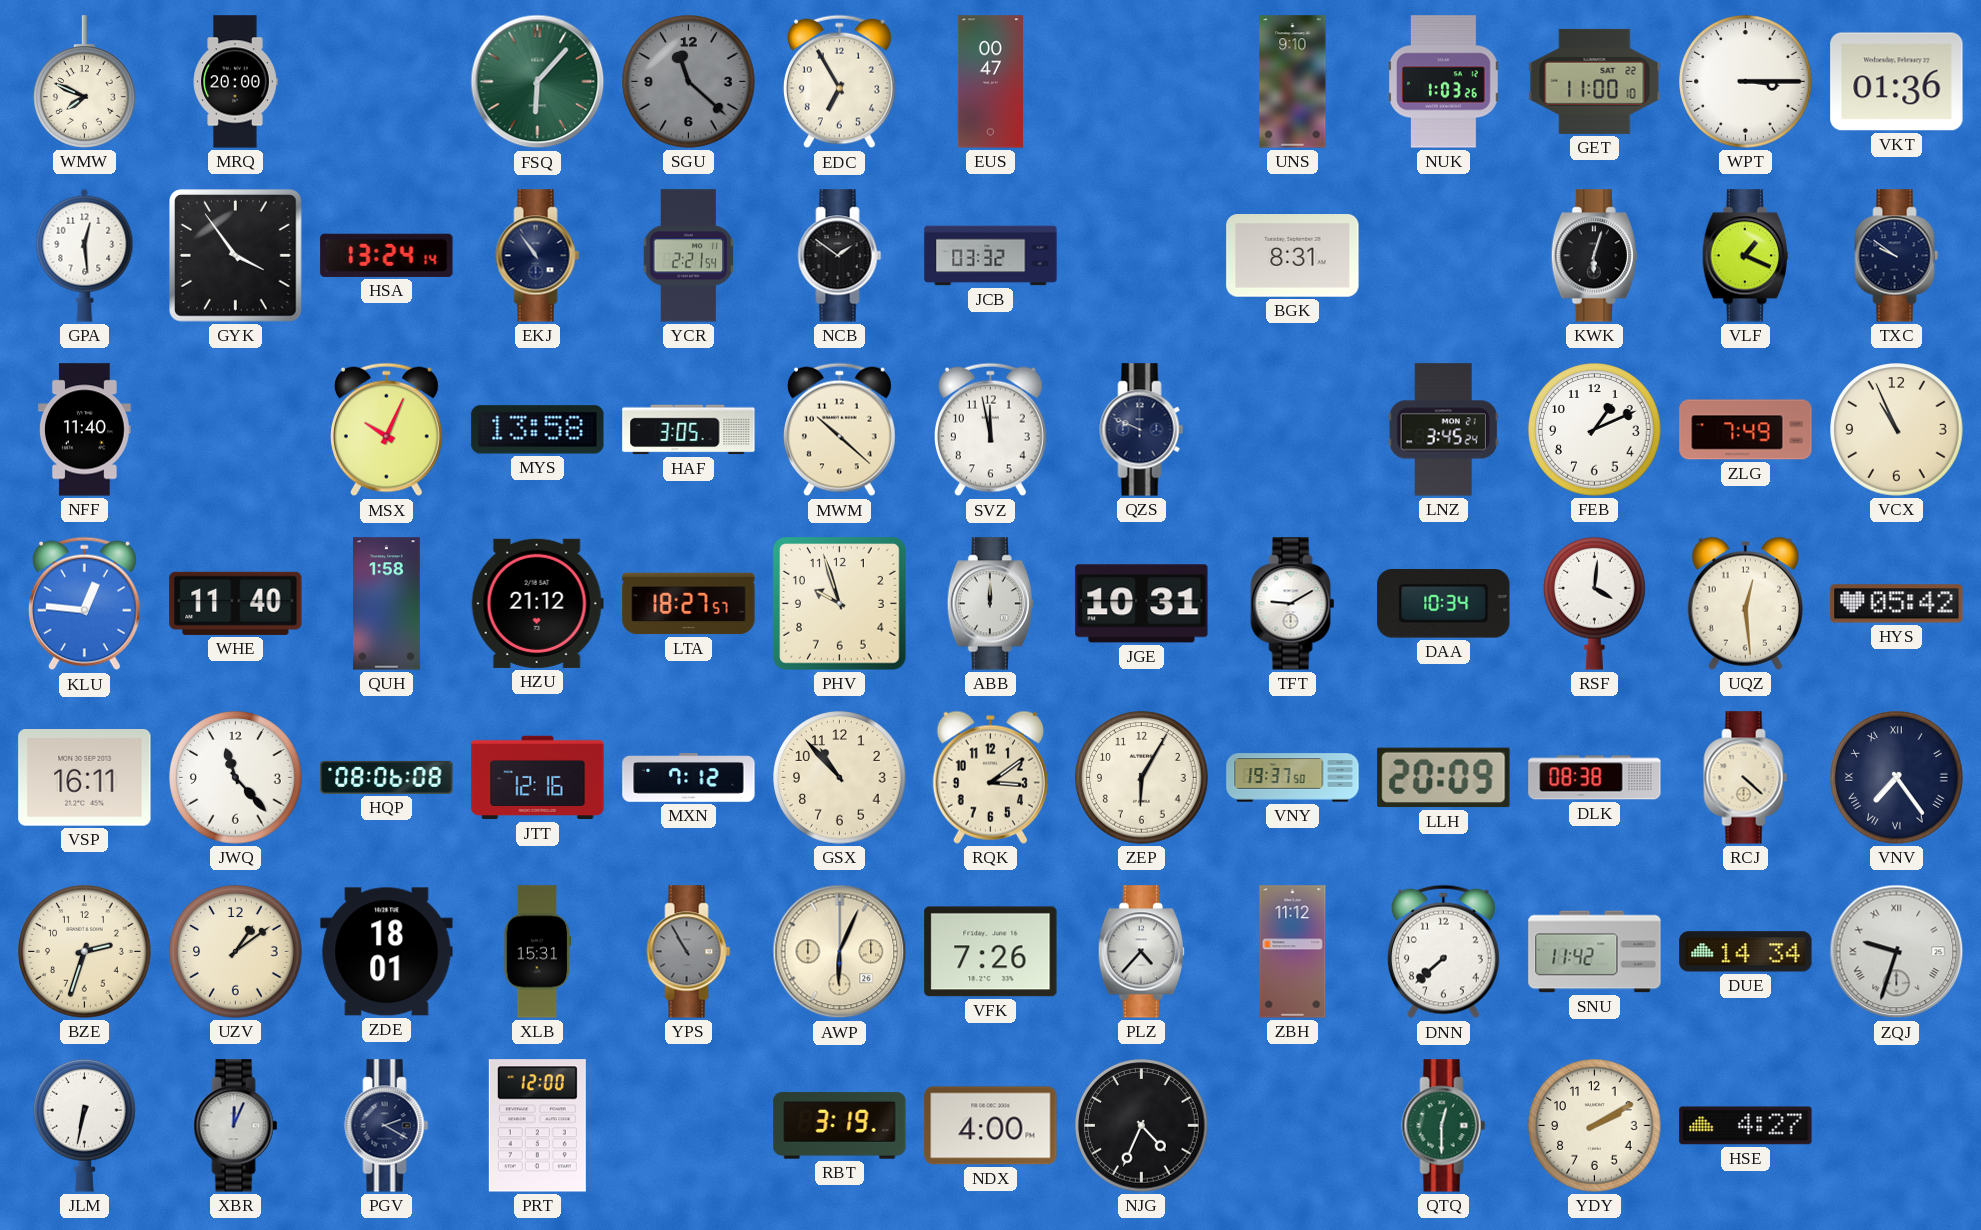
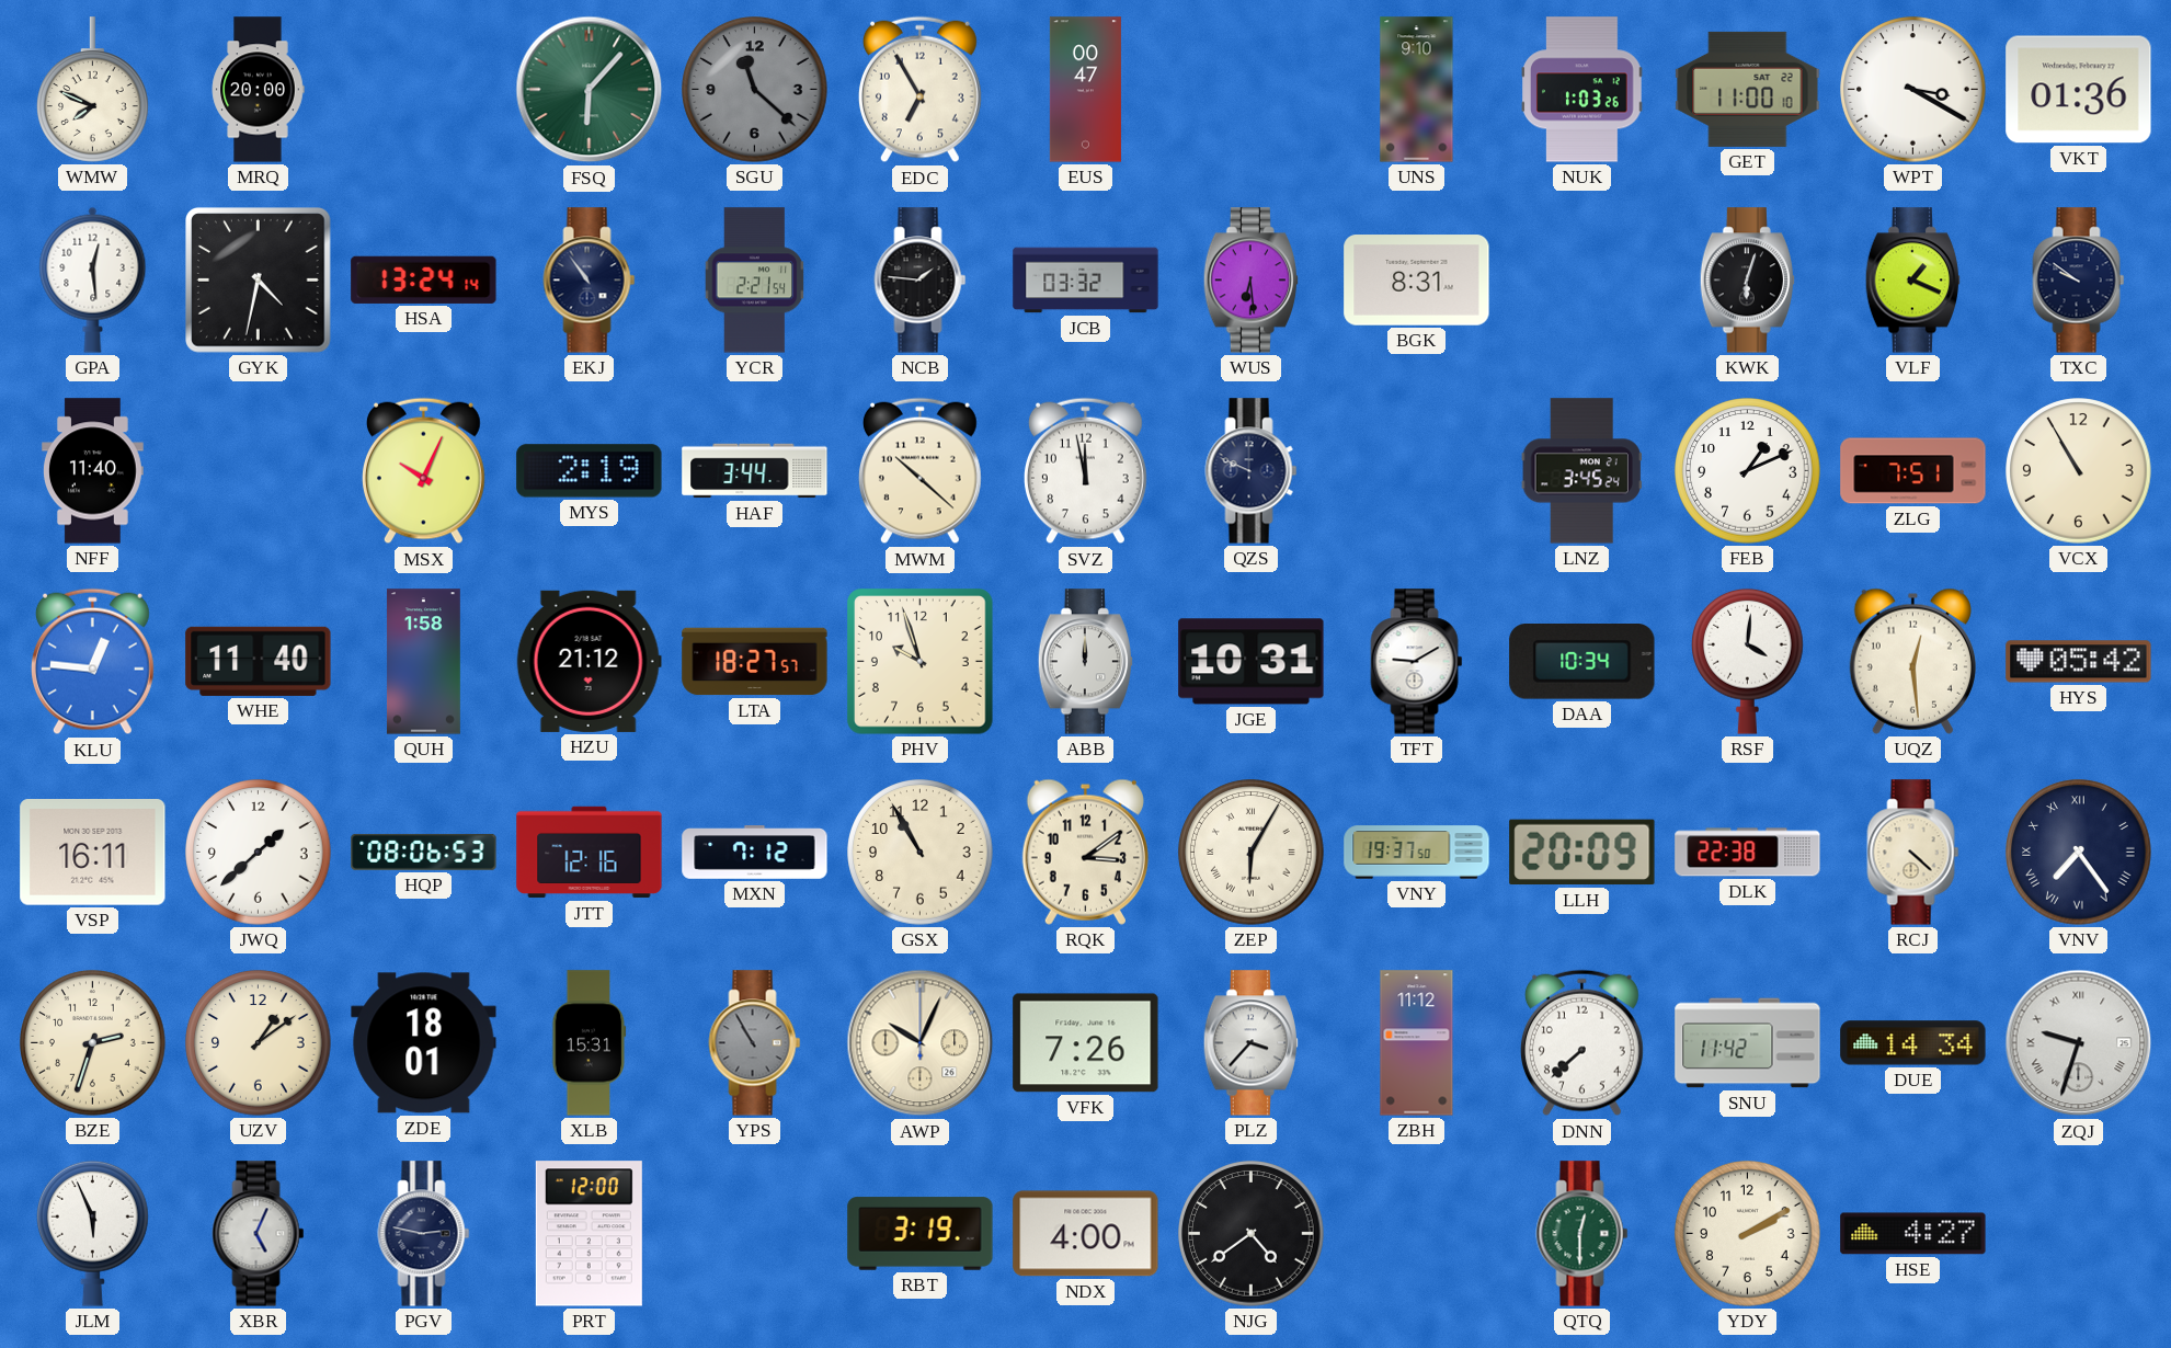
WPT: 3:15 -> 3:20 (1913, 90)
GYK: 3:54 -> 4:32 (259, 281)
NCB: 1:51 -> 1:46 (921, 281)
WUS: none -> 6:29 (1250, 281)
MYS: 13:58 -> 2:19 (590, 471)
HAF: 3:05 -> 3:44 (755, 471)
ZLG: 7:49 -> 7:51 (1913, 471)
VCX: 10:56 -> 10:55 (2079, 471)
JWQ: 11:23 -> 1:38 (259, 853)
HQP: 08:06:08 -> 08:06:53 (424, 852)
GSX: 10:53 -> 10:55 (921, 853)
ZEP numerals: Arabic -> Roman (1252, 853)
DLK: 08:38 -> 22:38 (1748, 853)
AWP: 6:04 -> 10:04 (921, 1043)
PLZ: 4:37 -> 3:37 (1250, 1043)
JLM: 6:32 -> 5:56 (93, 1233)
XBR: 12:04 -> 5:04 (259, 1234)
PGV: 2:20 -> 2:47 (424, 1234)
NJG: 4:34 -> 4:39 (1252, 1234)
